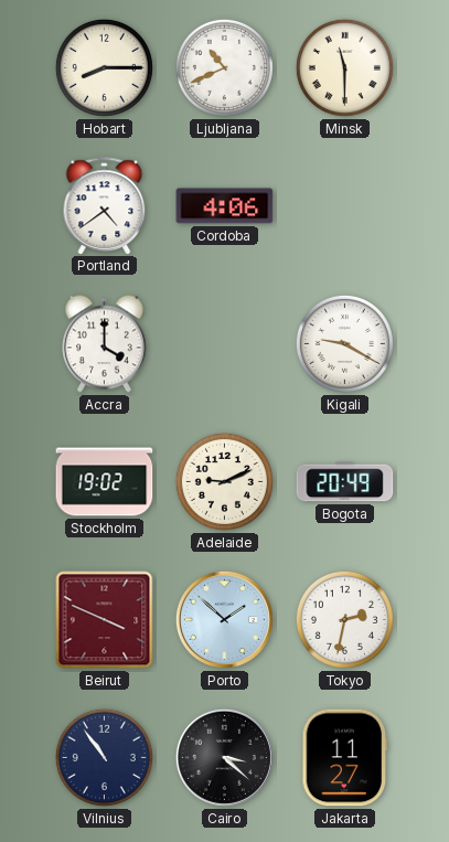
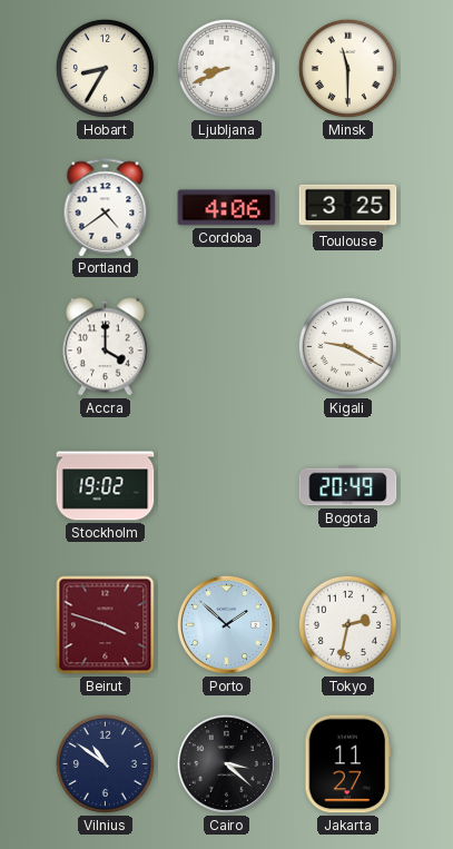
Hobart: 8:15 -> 8:35 (105, 68)
Ljubljana: 10:41 -> 8:41 (226, 68)
Toulouse: none -> 3:25 (348, 207)
Adelaide: 9:11 -> none (224, 481)
Beirut: 3:49 -> 3:48 (106, 625)
Vilnius: 10:54 -> 10:51 (105, 763)
